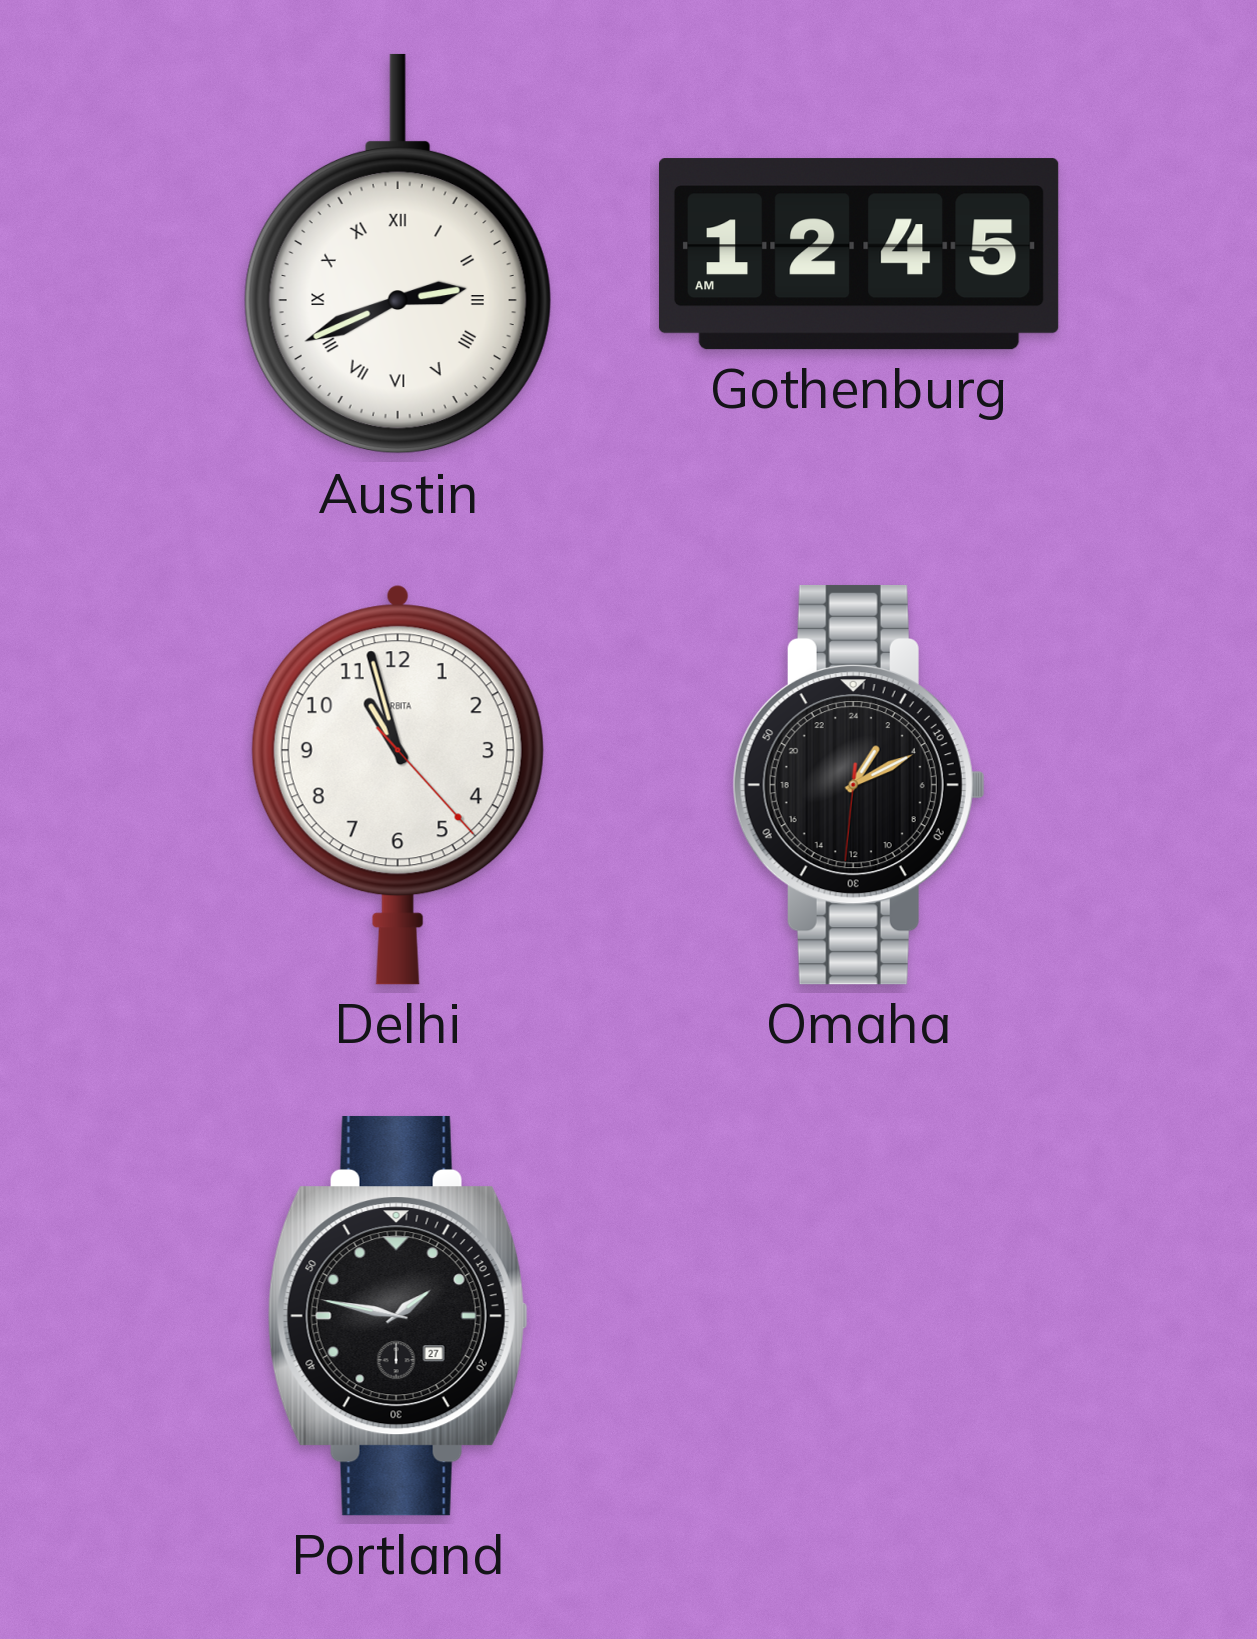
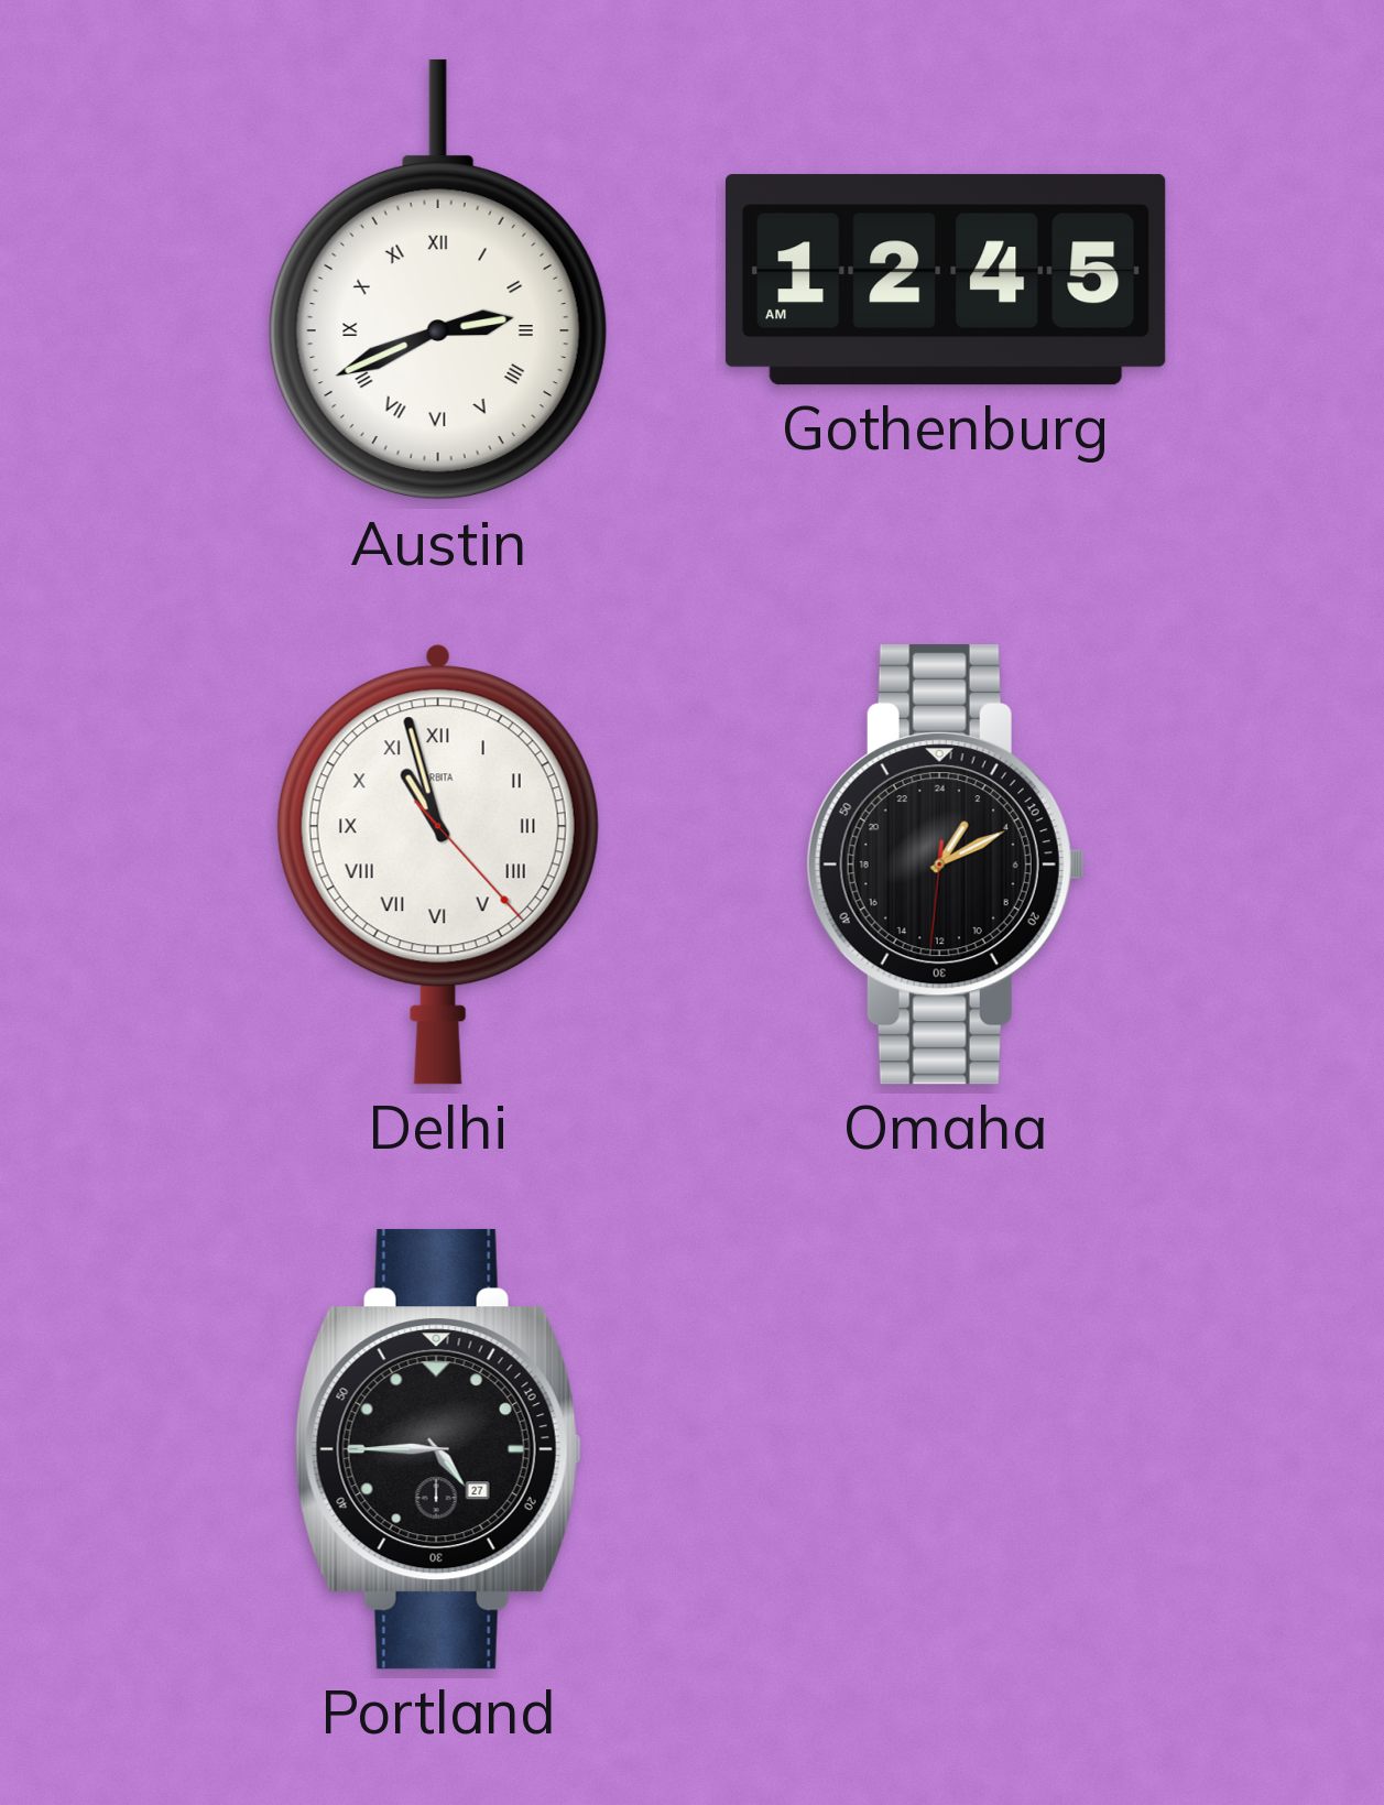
Delhi numerals: Arabic -> Roman (438, 865)
Portland: 1:47 -> 4:45 (438, 1449)
